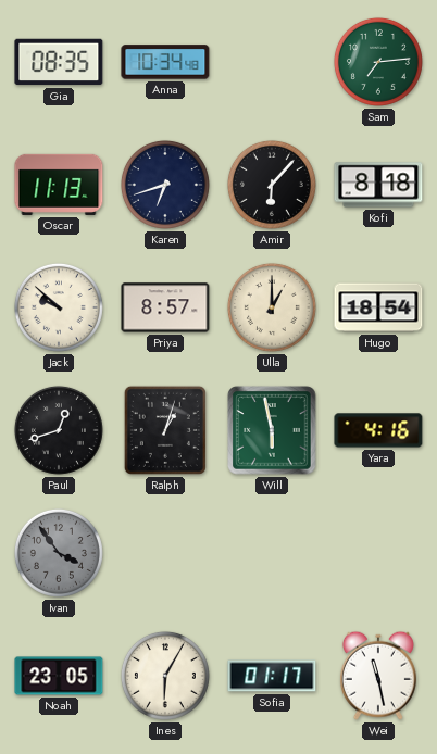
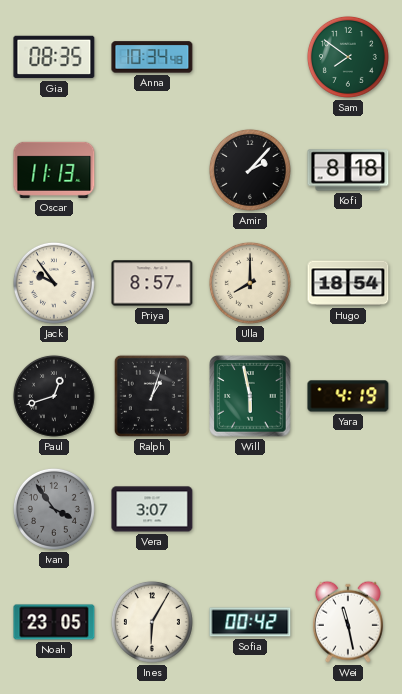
Sam: 7:14 -> 7:51 (348, 57)
Karen: 6:42 -> none (165, 185)
Amir: 6:07 -> 2:07 (250, 170)
Jack: 9:52 -> 9:54 (54, 283)
Ulla: 1:00 -> 8:00 (250, 283)
Yara: 4:16 -> 4:19 (348, 396)
Vera: none -> 3:07 (152, 509)
Sofia: 01:17 -> 00:42 (250, 622)
